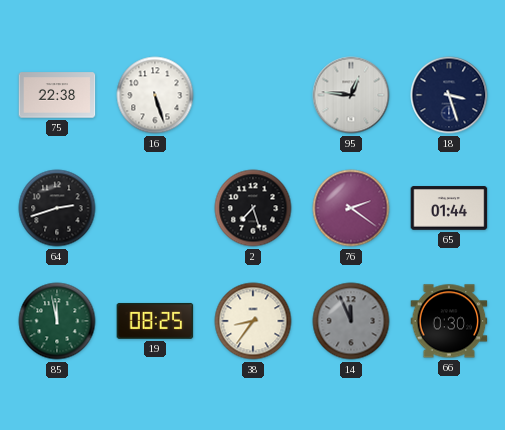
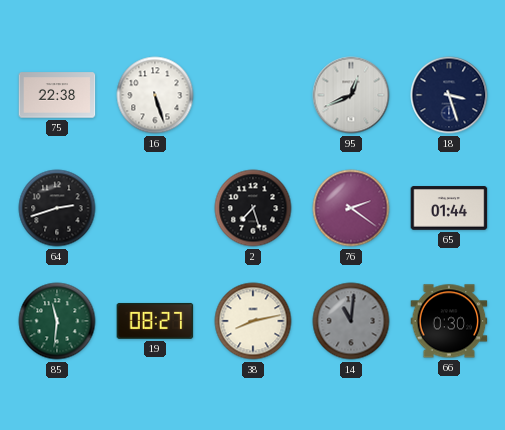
95: 12:46 -> 12:41 (351, 95)
85: 11:58 -> 11:31 (57, 321)
19: 08:25 -> 08:27 (155, 321)
38: 8:36 -> 8:13 (253, 321)
14: 11:56 -> 11:01 (351, 321)
